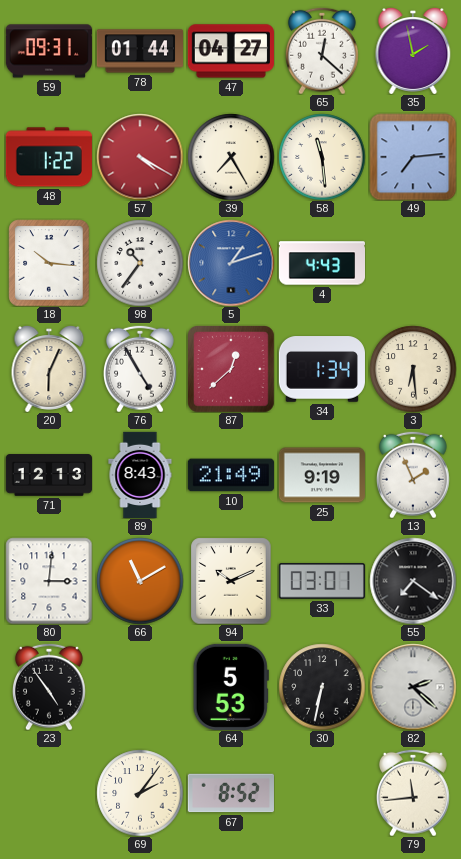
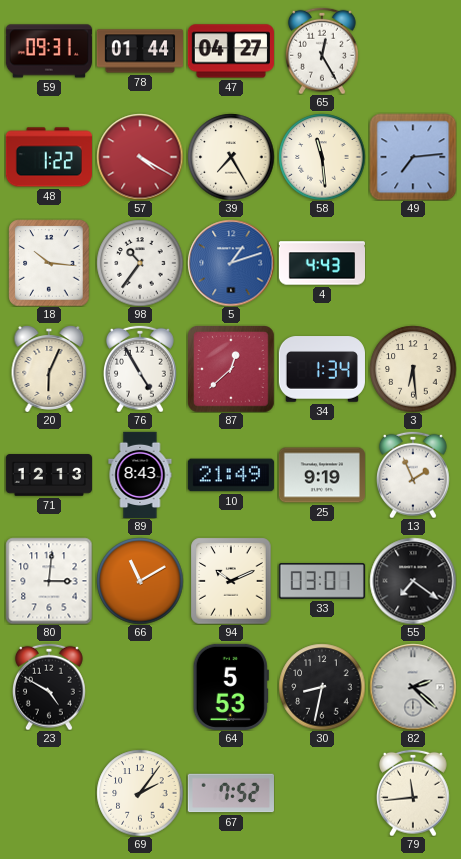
65: 12:22 -> 12:25 (323, 51)
35: 1:58 -> none (413, 51)
23: 4:54 -> 4:50 (50, 687)
30: 6:32 -> 8:32 (322, 687)
67: 8:52 -> 7:52 (231, 793)
